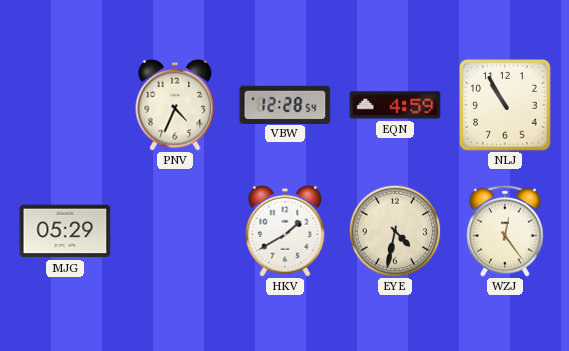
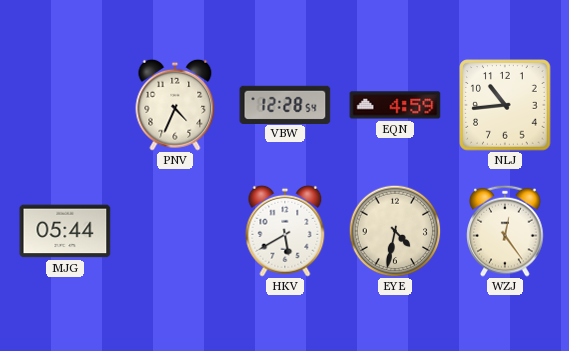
NLJ: 10:55 -> 10:44 (505, 105)
MJG: 05:29 -> 05:44 (65, 231)
HKV: 1:40 -> 5:40 (285, 231)
